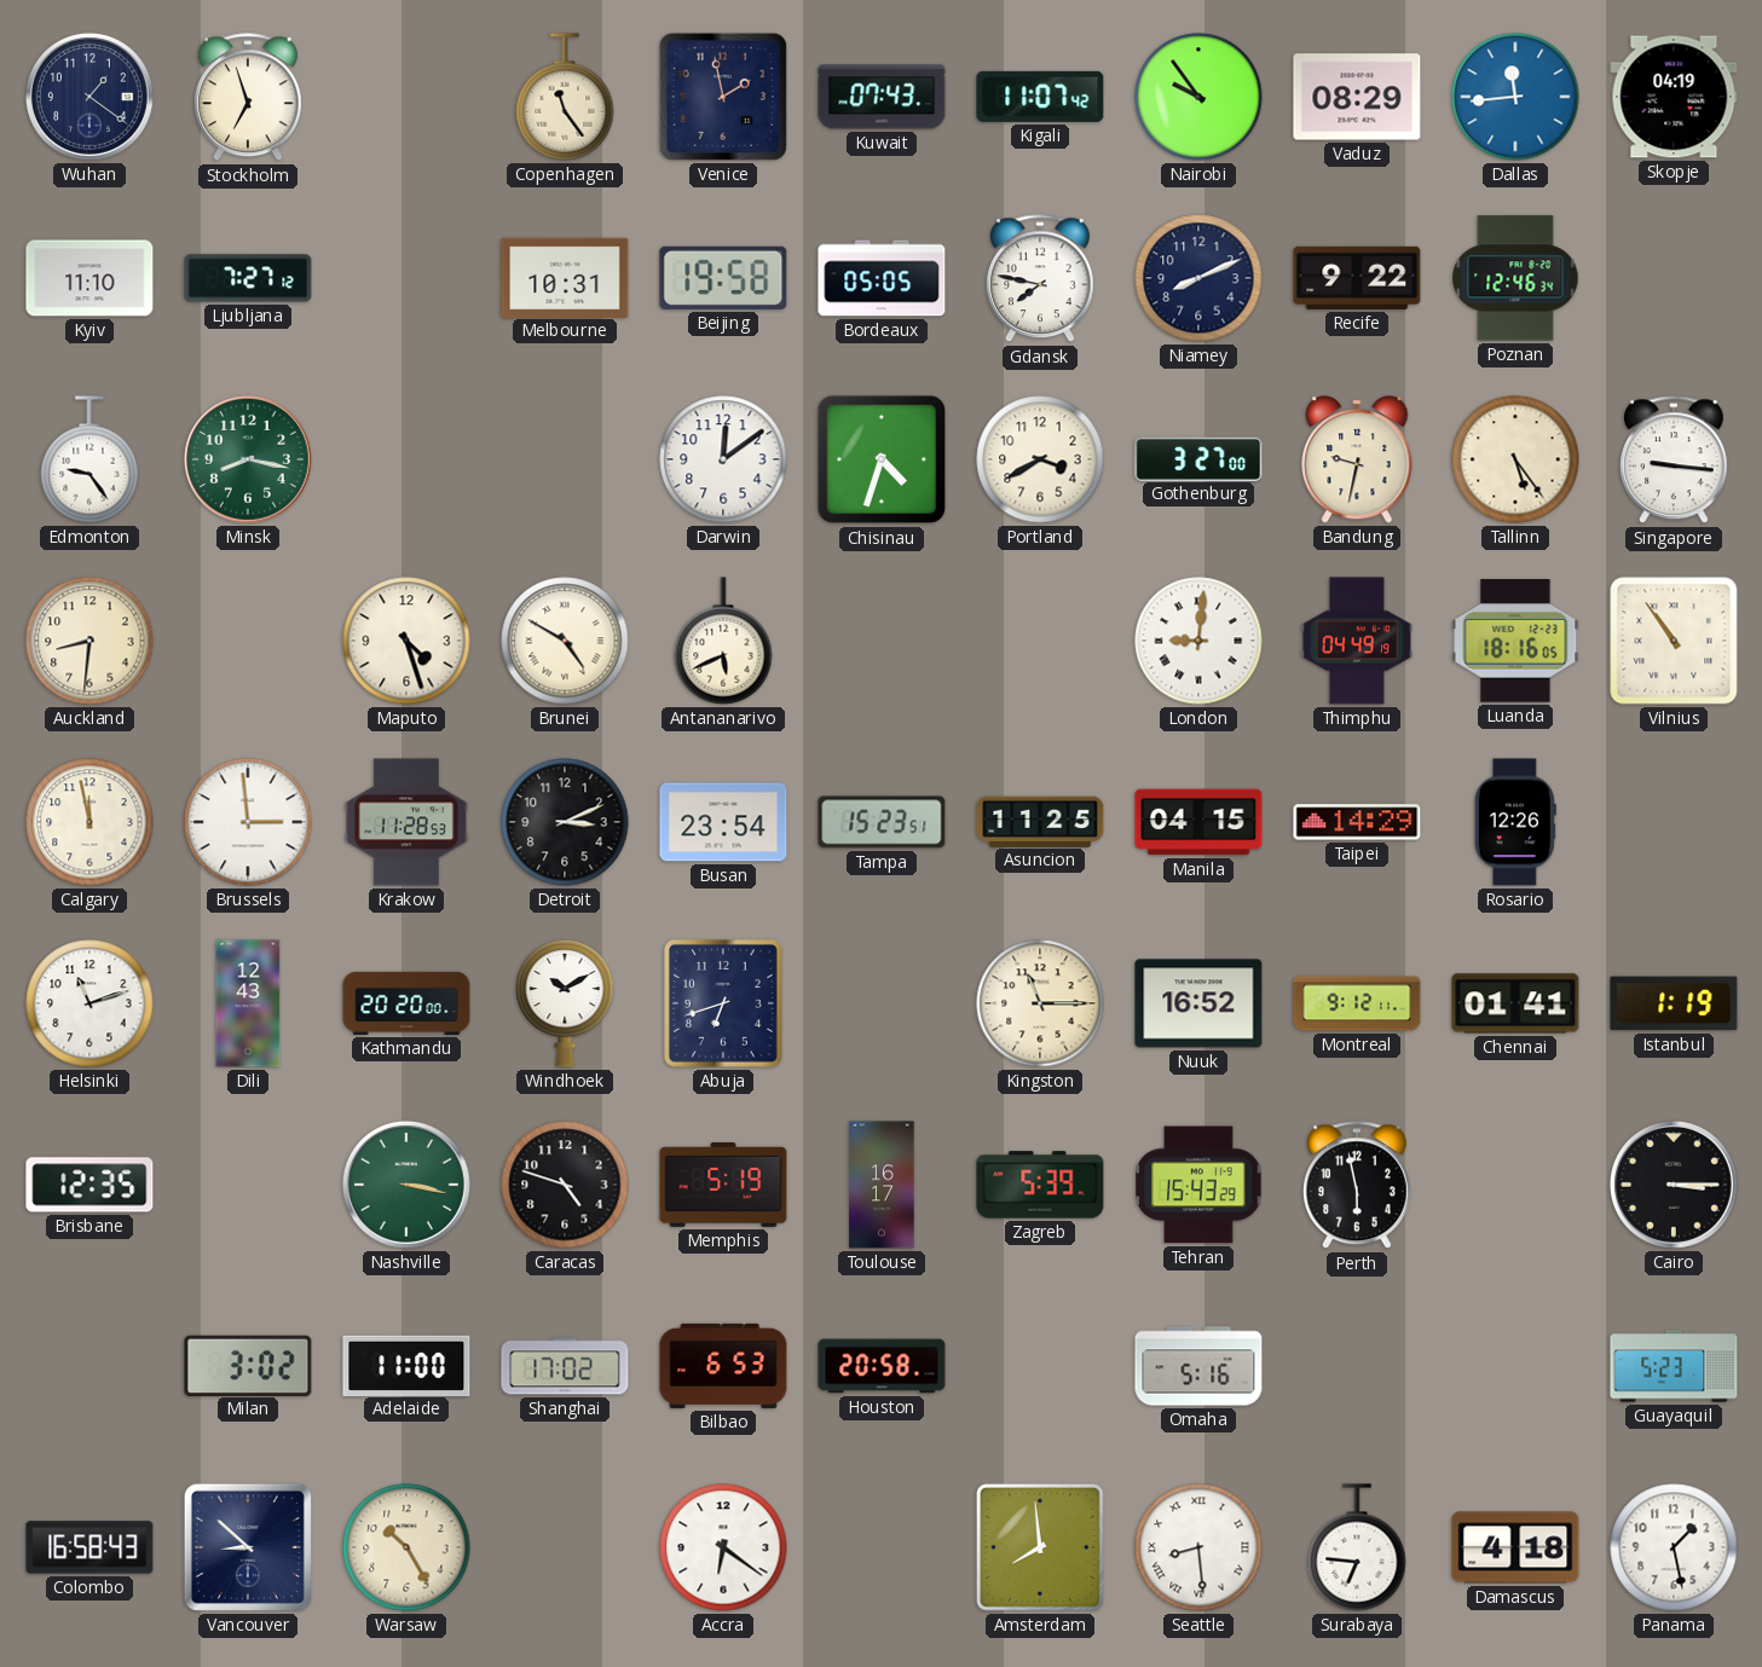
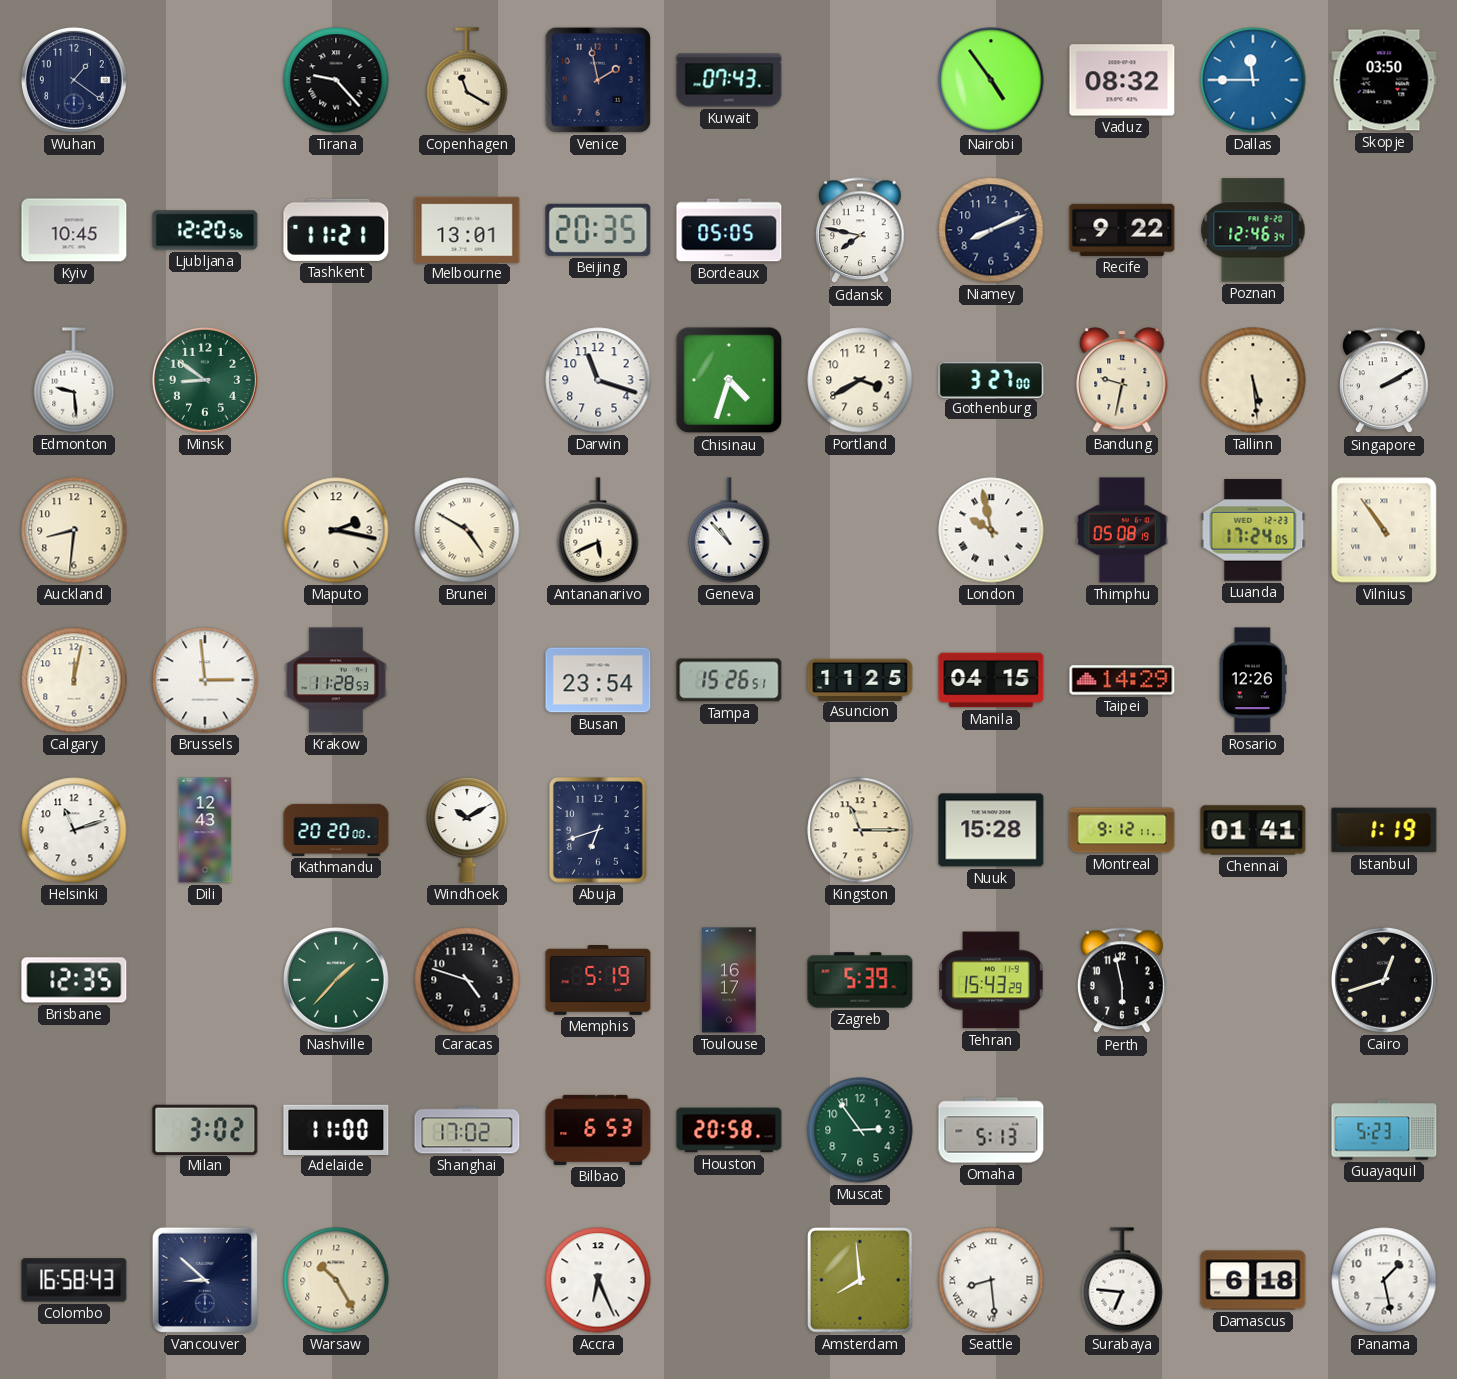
Stockholm: 6:57 -> none (249, 98)
Tirana: none -> 9:23 (336, 80)
Copenhagen: 11:24 -> 11:20 (467, 80)
Kigali: 11:07 -> none (1040, 97)
Nairobi: 9:54 -> 4:54 (991, 80)
Vaduz: 08:29 -> 08:32 (1122, 80)
Dallas: 11:44 -> 11:45 (1253, 80)
Skopje: 04:19 -> 03:50 (1384, 80)
Kyiv: 11:10 -> 10:45 (74, 230)
Ljubljana: 7:27 -> 12:20 (205, 230)
Tashkent: none -> 11:21 (336, 230)
Melbourne: 10:31 -> 13:01 (467, 229)
Beijing: 19:58 -> 20:35 (598, 230)
Edmonton: 9:24 -> 9:29 (74, 380)
Minsk: 8:17 -> 8:51 (205, 380)
Darwin: 12:09 -> 11:18 (598, 380)
Tallinn: 5:24 -> 5:29 (1253, 380)
Singapore: 9:16 -> 2:10 (1385, 381)
Maputo: 4:27 -> 2:17 (336, 530)
Geneva: none -> 10:53 (729, 530)
London: 9:01 -> 9:58 (991, 530)
Thimphu: 04:49 -> 05:08 (1122, 530)
Luanda: 18:16 -> 17:24 (1253, 530)
Calgary: 11:58 -> 12:02 (74, 680)
Detroit: 3:11 -> none (565, 822)
Tampa: 15:23 -> 15:26 (729, 680)
Nuuk: 16:52 -> 15:28 (991, 830)
Nashville: 3:17 -> 1:37 (336, 980)
Cairo: 3:15 -> 12:42 (1384, 980)
Muscat: none -> 2:54 (860, 1130)
Omaha: 5:16 -> 5:13 (991, 1130)
Accra: 6:21 -> 6:26 (598, 1280)
Damascus: 4:18 -> 6:18 (1253, 1280)
